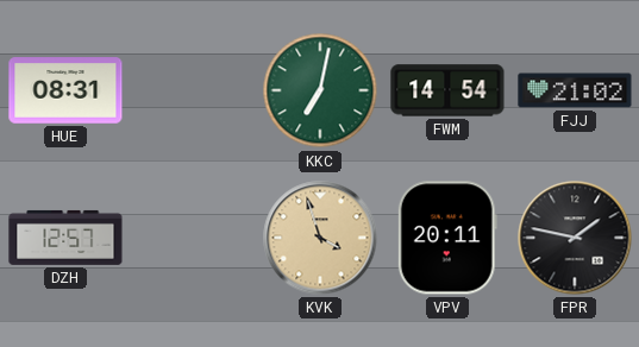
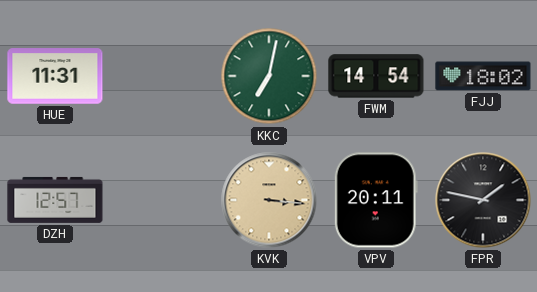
HUE: 08:31 -> 11:31 (55, 76)
FJJ: 21:02 -> 18:02 (483, 76)
KVK: 3:57 -> 3:16 (269, 200)
